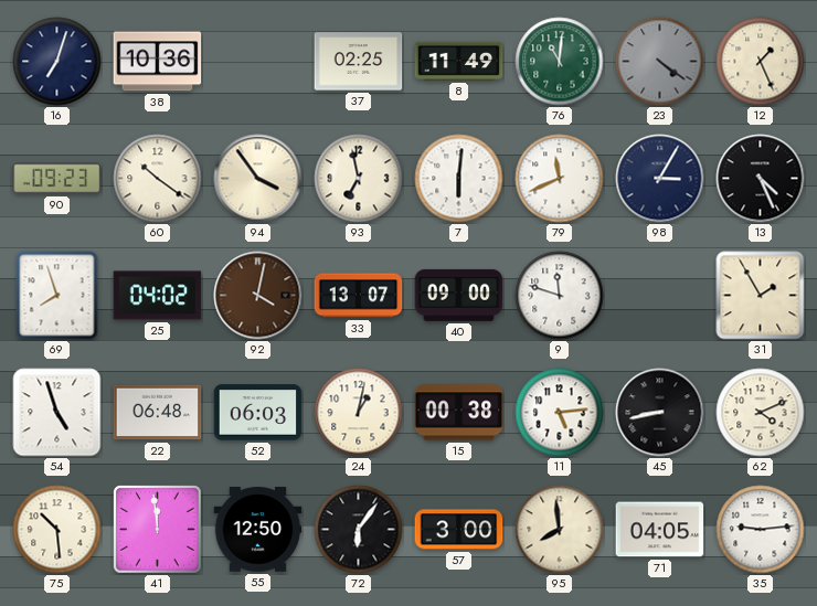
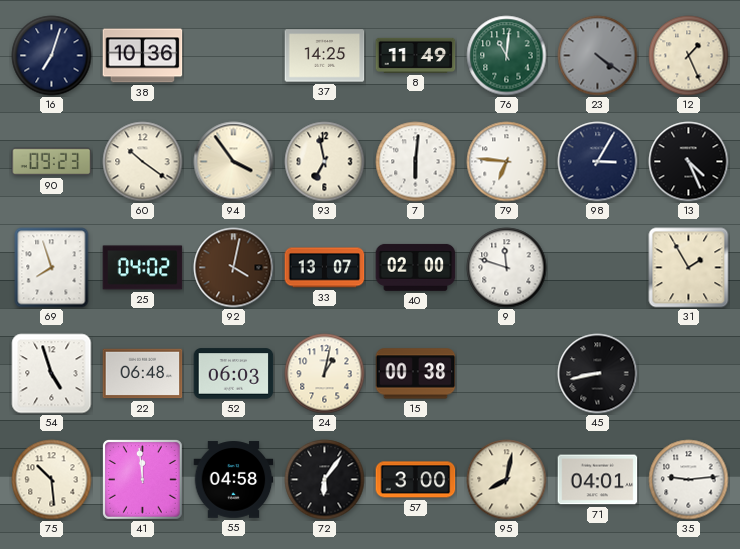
37: 02:25 -> 14:25 (325, 56)
79: 11:41 -> 6:46 (507, 162)
40: 09:00 -> 02:00 (416, 267)
11: 5:14 -> none (560, 413)
62: 4:11 -> none (761, 413)
55: 12:50 -> 04:58 (234, 480)
95: 7:59 -> 8:02 (507, 480)
71: 04:05 -> 04:01 (598, 480)
